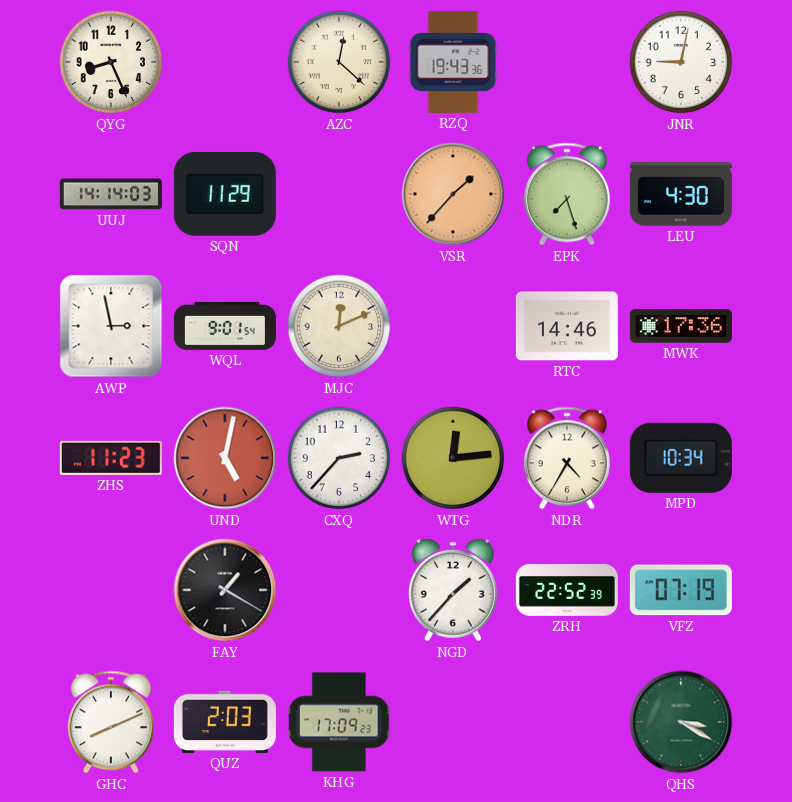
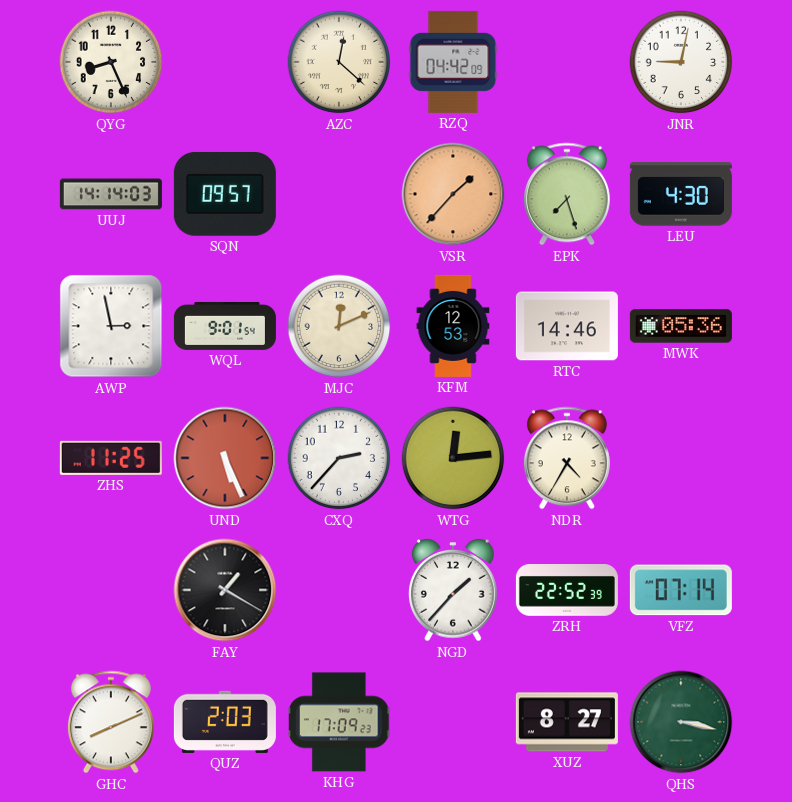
RZQ: 19:43 -> 04:42 (453, 62)
SQN: 11:29 -> 09:57 (225, 194)
KFM: none -> 12:53 (453, 326)
MWK: 17:36 -> 05:36 (681, 326)
ZHS: 11:23 -> 11:25 (111, 458)
UND: 5:02 -> 5:26 (225, 458)
MPD: 10:34 -> none (681, 458)
VFZ: 07:19 -> 07:14 (681, 590)
XUZ: none -> 8:27 (567, 722)
QHS: 3:20 -> 3:17 (681, 722)
